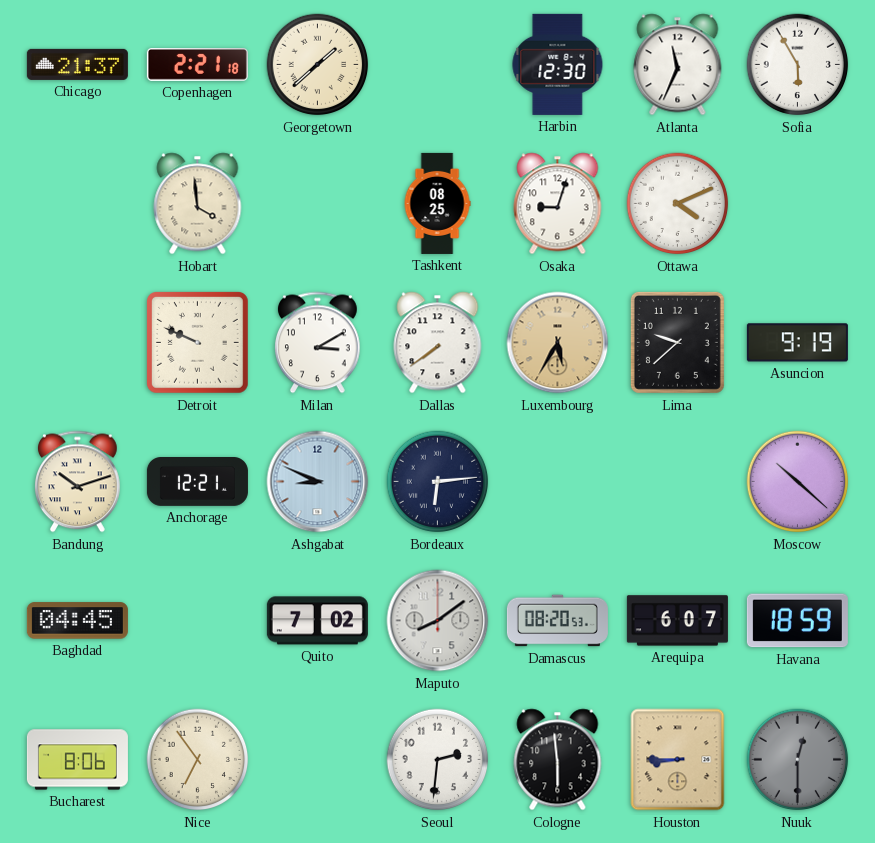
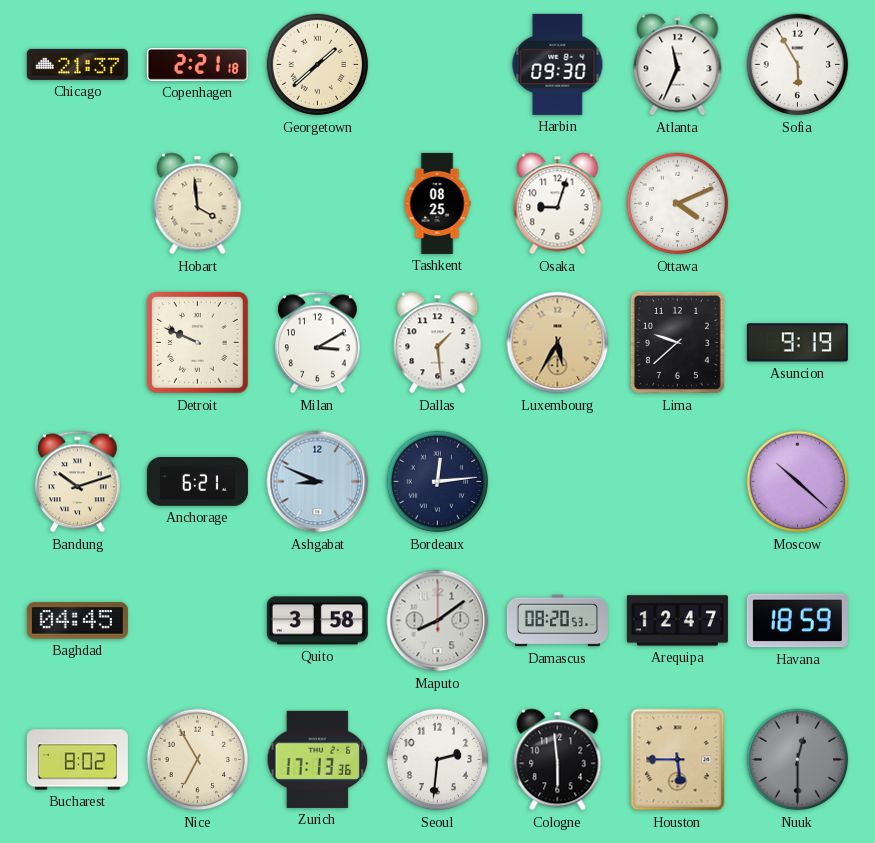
Harbin: 12:30 -> 09:30 (558, 64)
Dallas: 7:39 -> 1:29 (438, 343)
Anchorage: 12:21 -> 6:21 (197, 482)
Bordeaux: 6:14 -> 12:14 (438, 482)
Quito: 7:02 -> 3:58 (317, 621)
Arequipa: 6:07 -> 12:47 (677, 621)
Bucharest: 8:06 -> 8:02 (77, 760)
Nice: 6:54 -> 6:55 (198, 760)
Zurich: none -> 17:13 (318, 759)
Houston: 8:45 -> 5:45 (678, 760)
